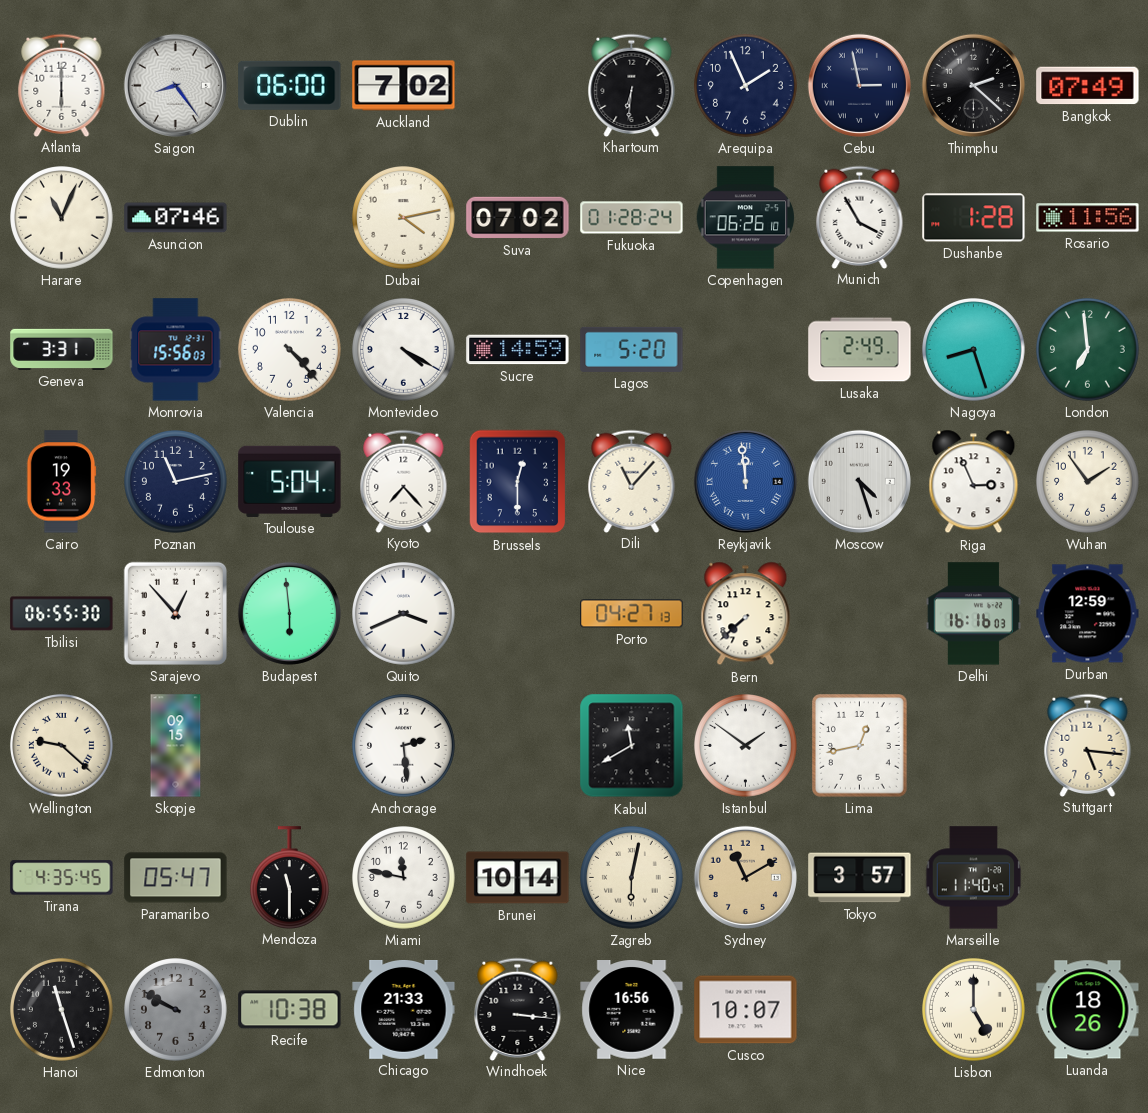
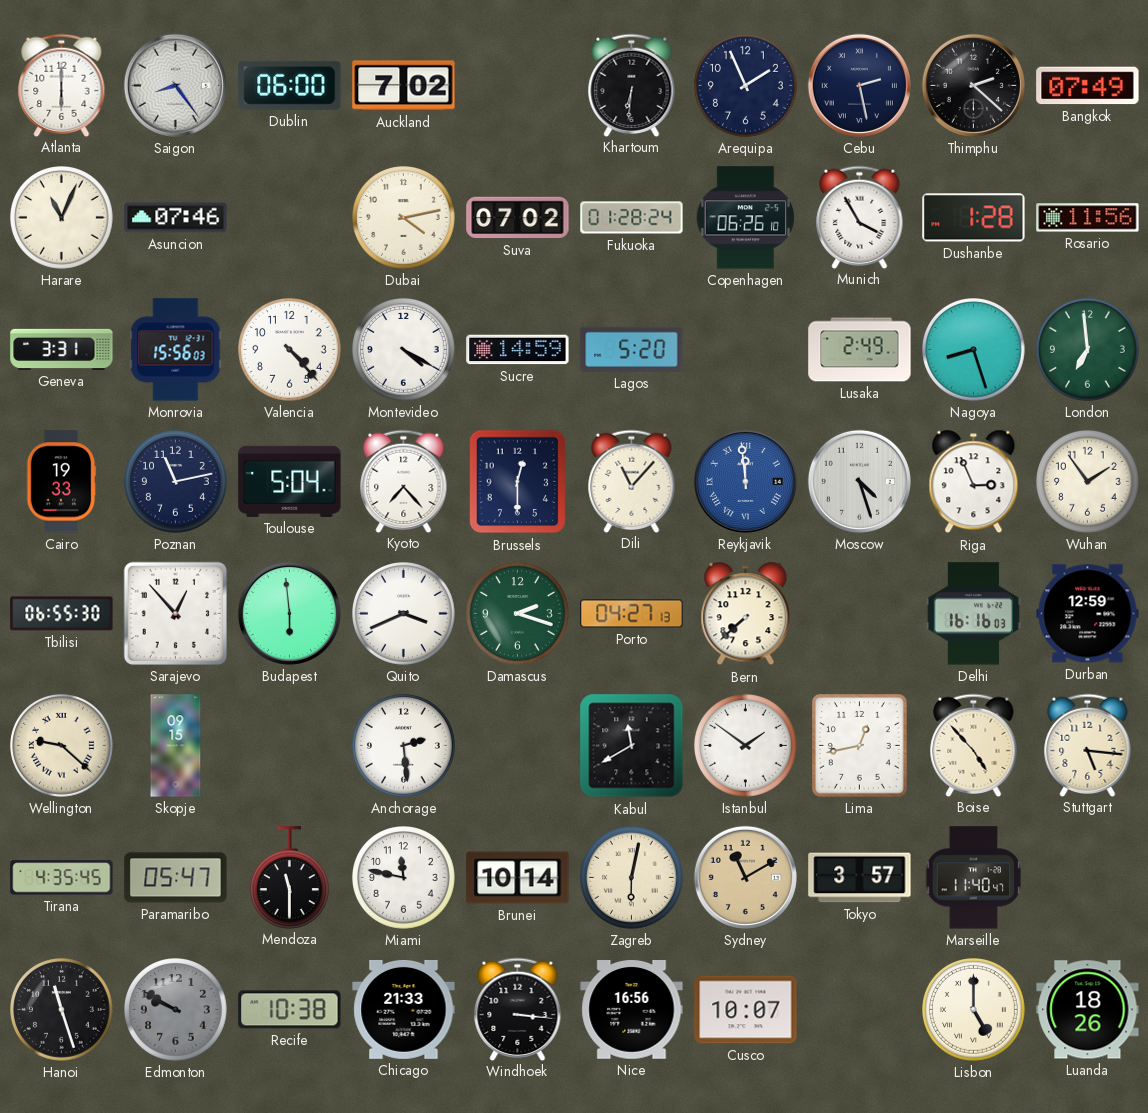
Cebu: 2:58 -> 2:28 (859, 85)
Damascus: none -> 2:18 (518, 614)
Boise: none -> 4:53 (974, 745)
